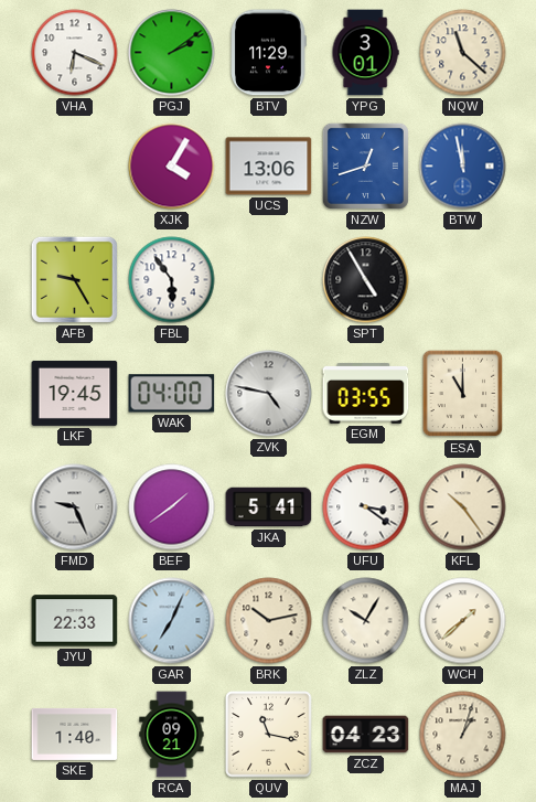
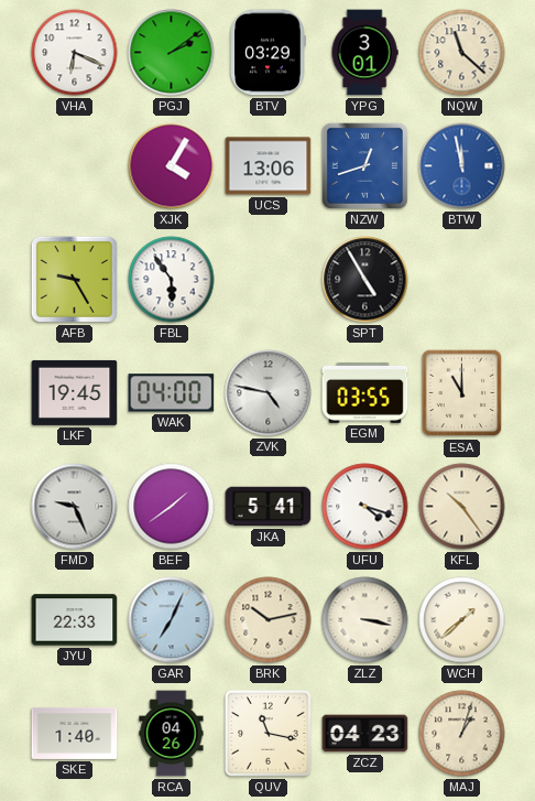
BTV: 11:29 -> 03:29 (267, 53)
UFU: 3:21 -> 4:18 (365, 507)
ZLZ: 10:05 -> 3:17 (365, 620)
RCA: 09:21 -> 04:26 (172, 734)
